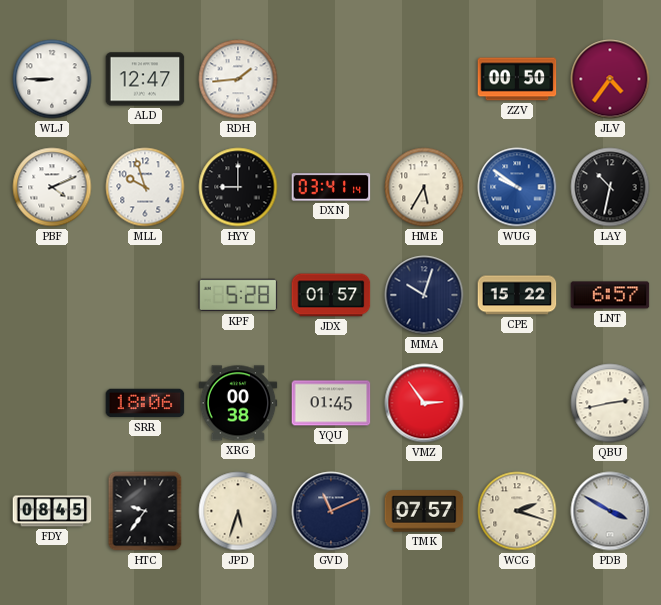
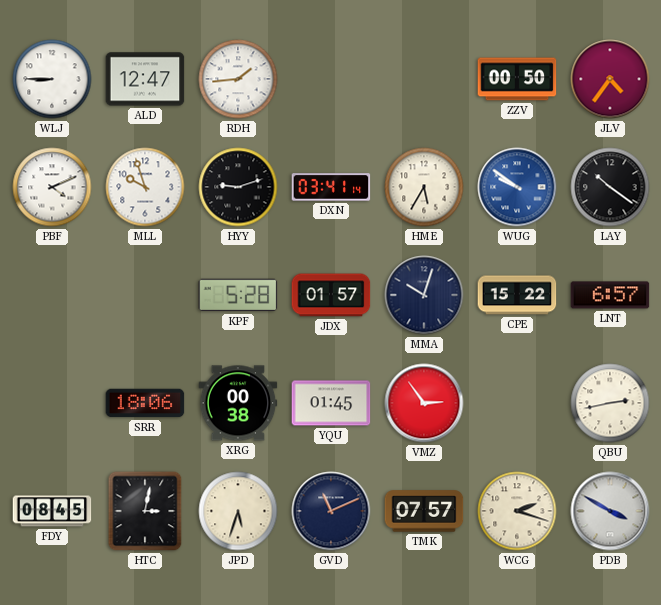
HYY: 9:00 -> 9:12 (238, 187)
LAY: 10:32 -> 10:21 (610, 187)
HTC: 9:36 -> 3:02 (145, 511)
